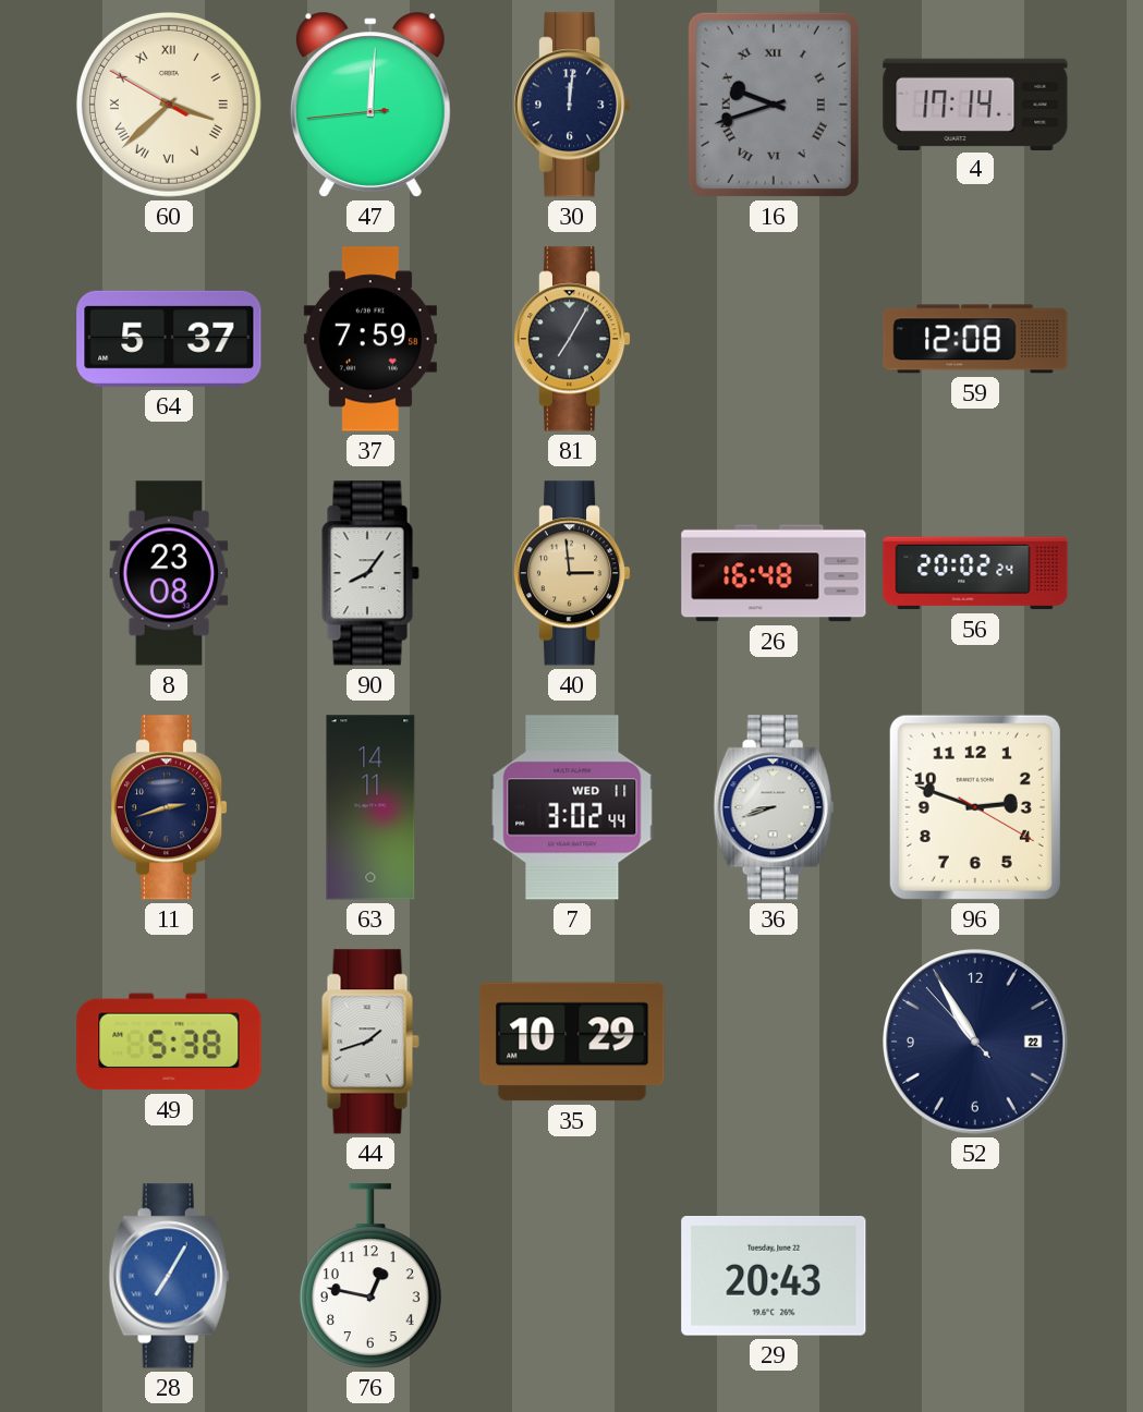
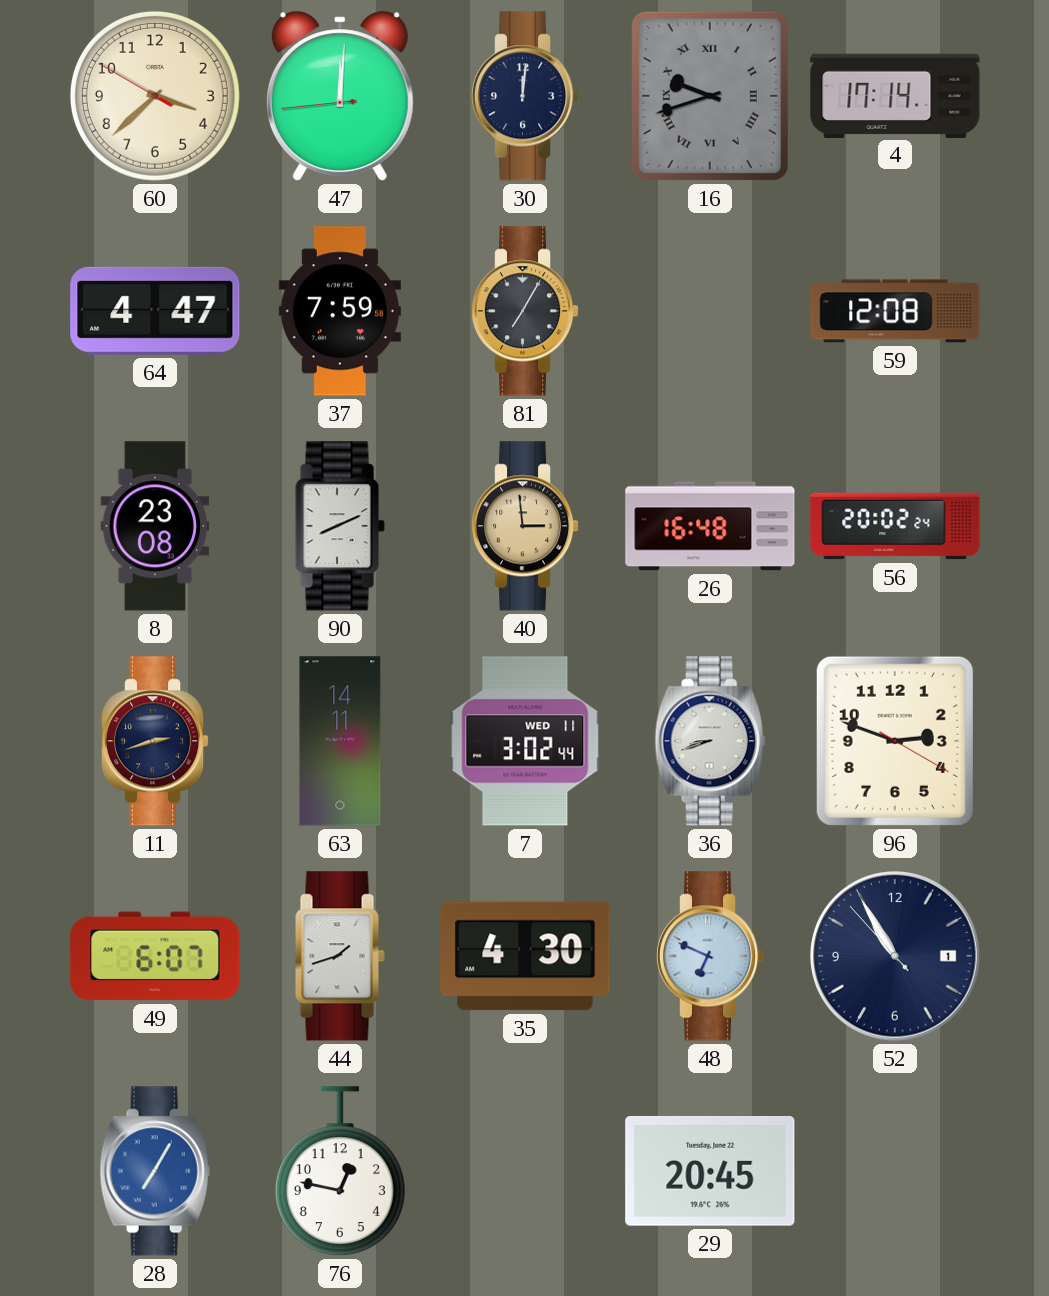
60 numerals: Roman -> Arabic (155, 96)
64: 5:37 -> 4:47 (155, 311)
90: 8:06 -> 8:11 (340, 526)
49: 5:38 -> 6:07 (155, 956)
35: 10:29 -> 4:30 (525, 956)
48: none -> 6:49 (710, 956)
52 date: 22 -> 1 (895, 956)
29: 20:43 -> 20:45 (710, 1172)
